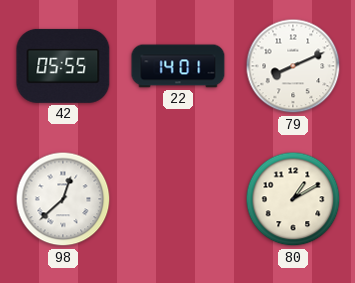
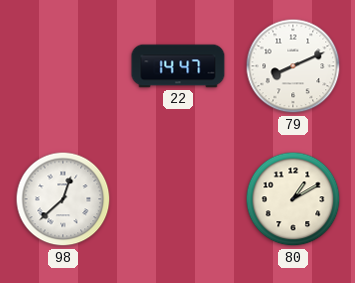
42: 05:55 -> none (63, 66)
22: 14:01 -> 14:47 (178, 66)
